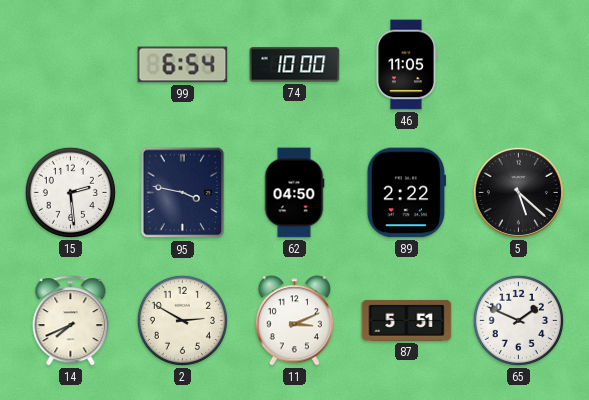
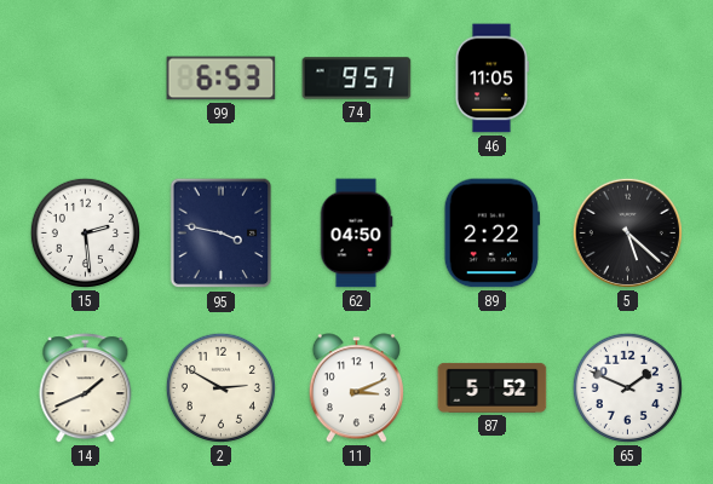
99: 6:54 -> 6:53 (222, 79)
74: 10:00 -> 9:57 (357, 79)
14: 7:41 -> 1:41 (86, 388)
87: 5:51 -> 5:52 (493, 387)
